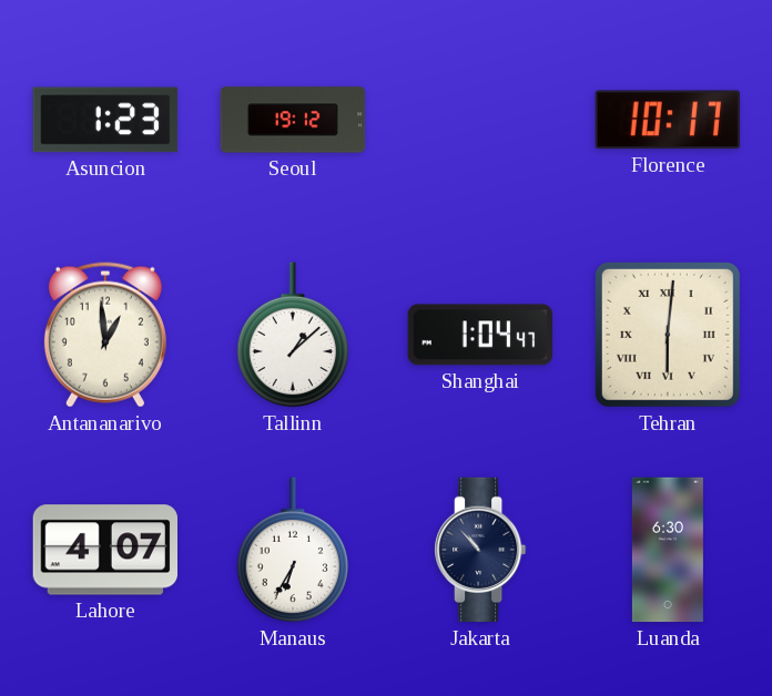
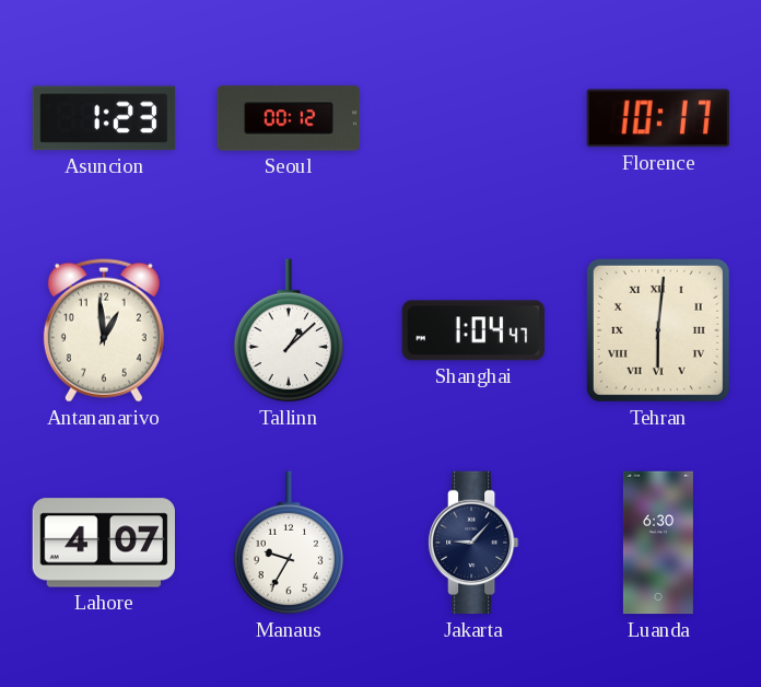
Seoul: 19:12 -> 00:12 (289, 118)
Manaus: 6:35 -> 9:35 (289, 543)
Jakarta: 10:53 -> 9:07 (475, 543)
